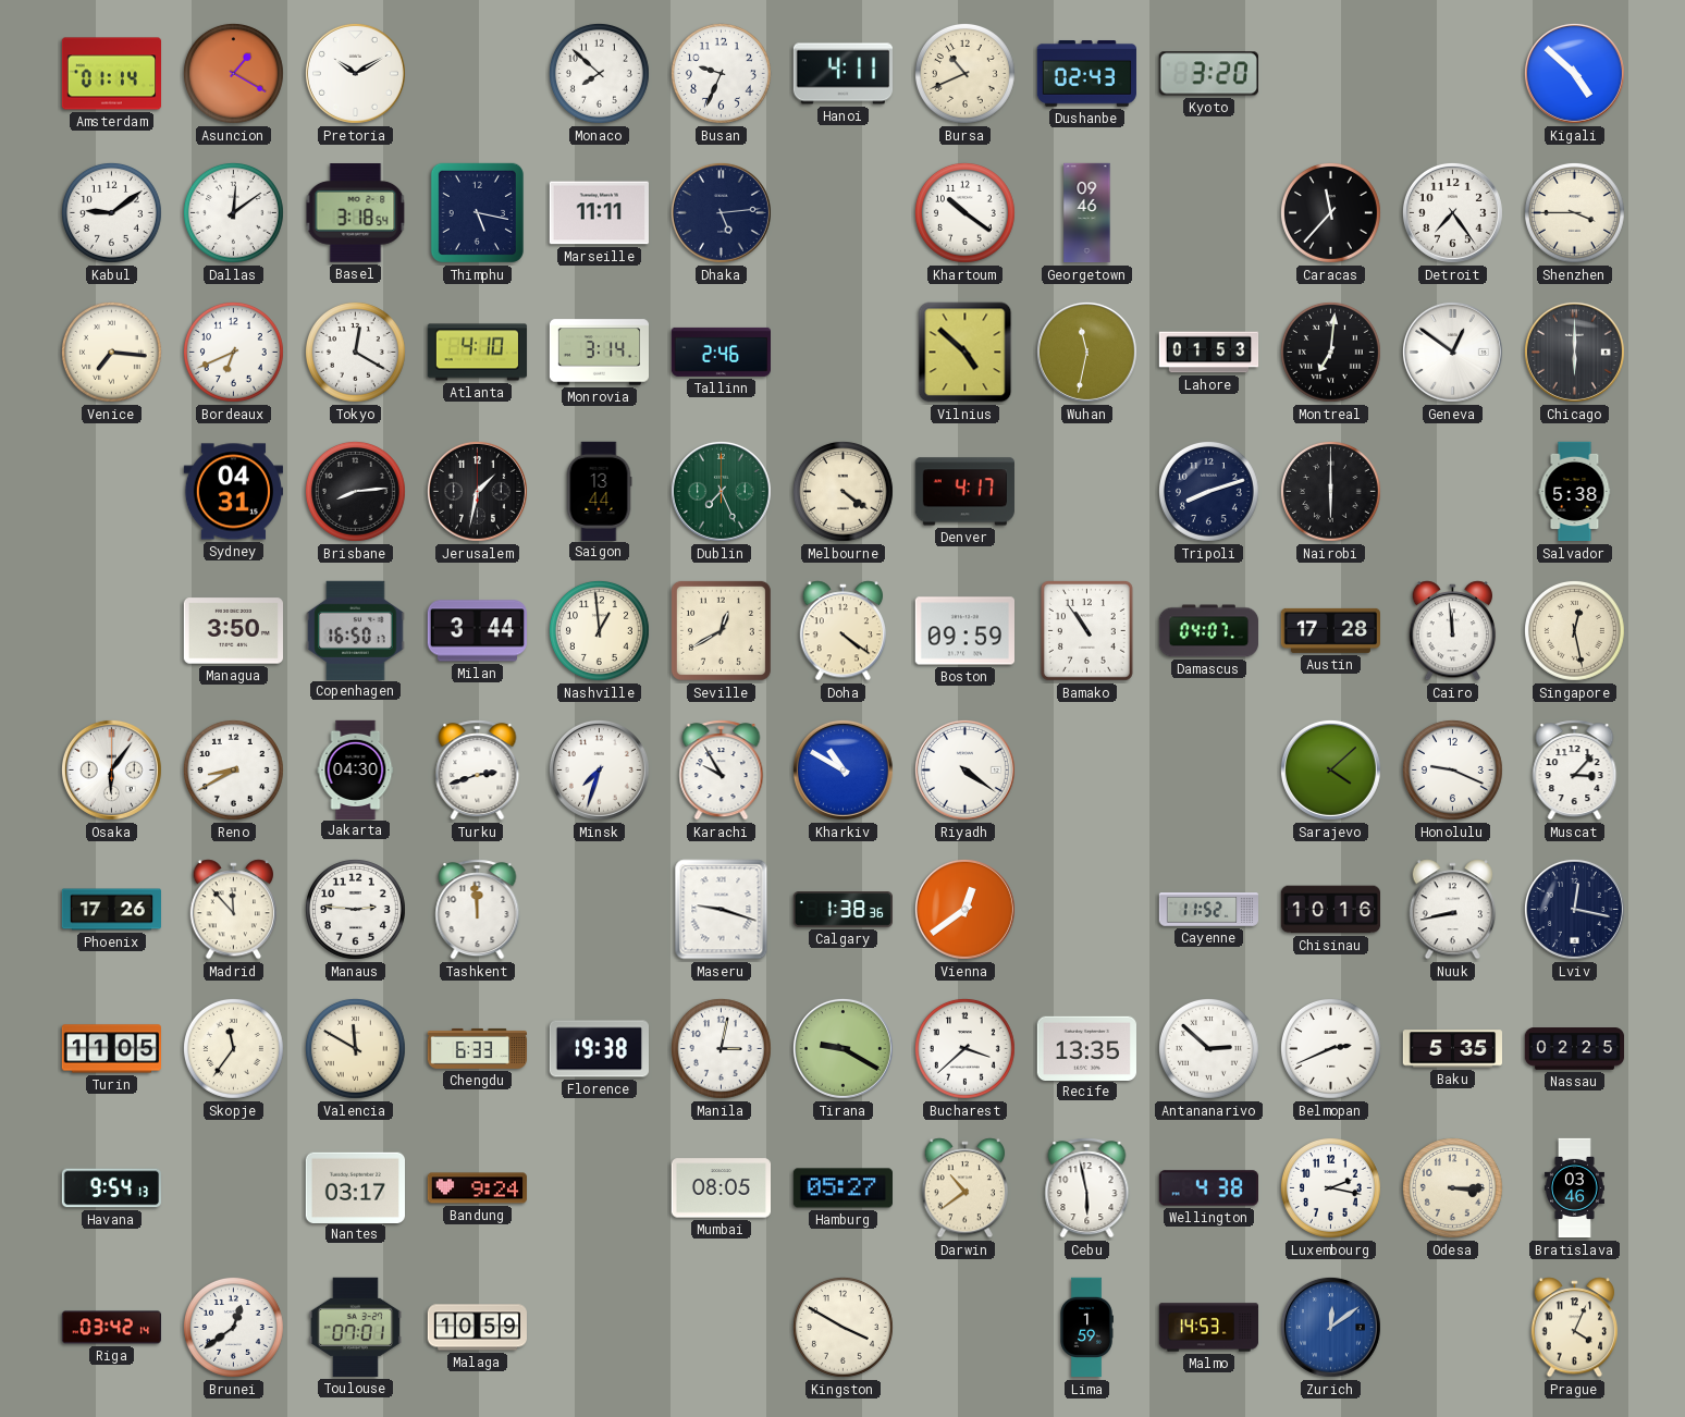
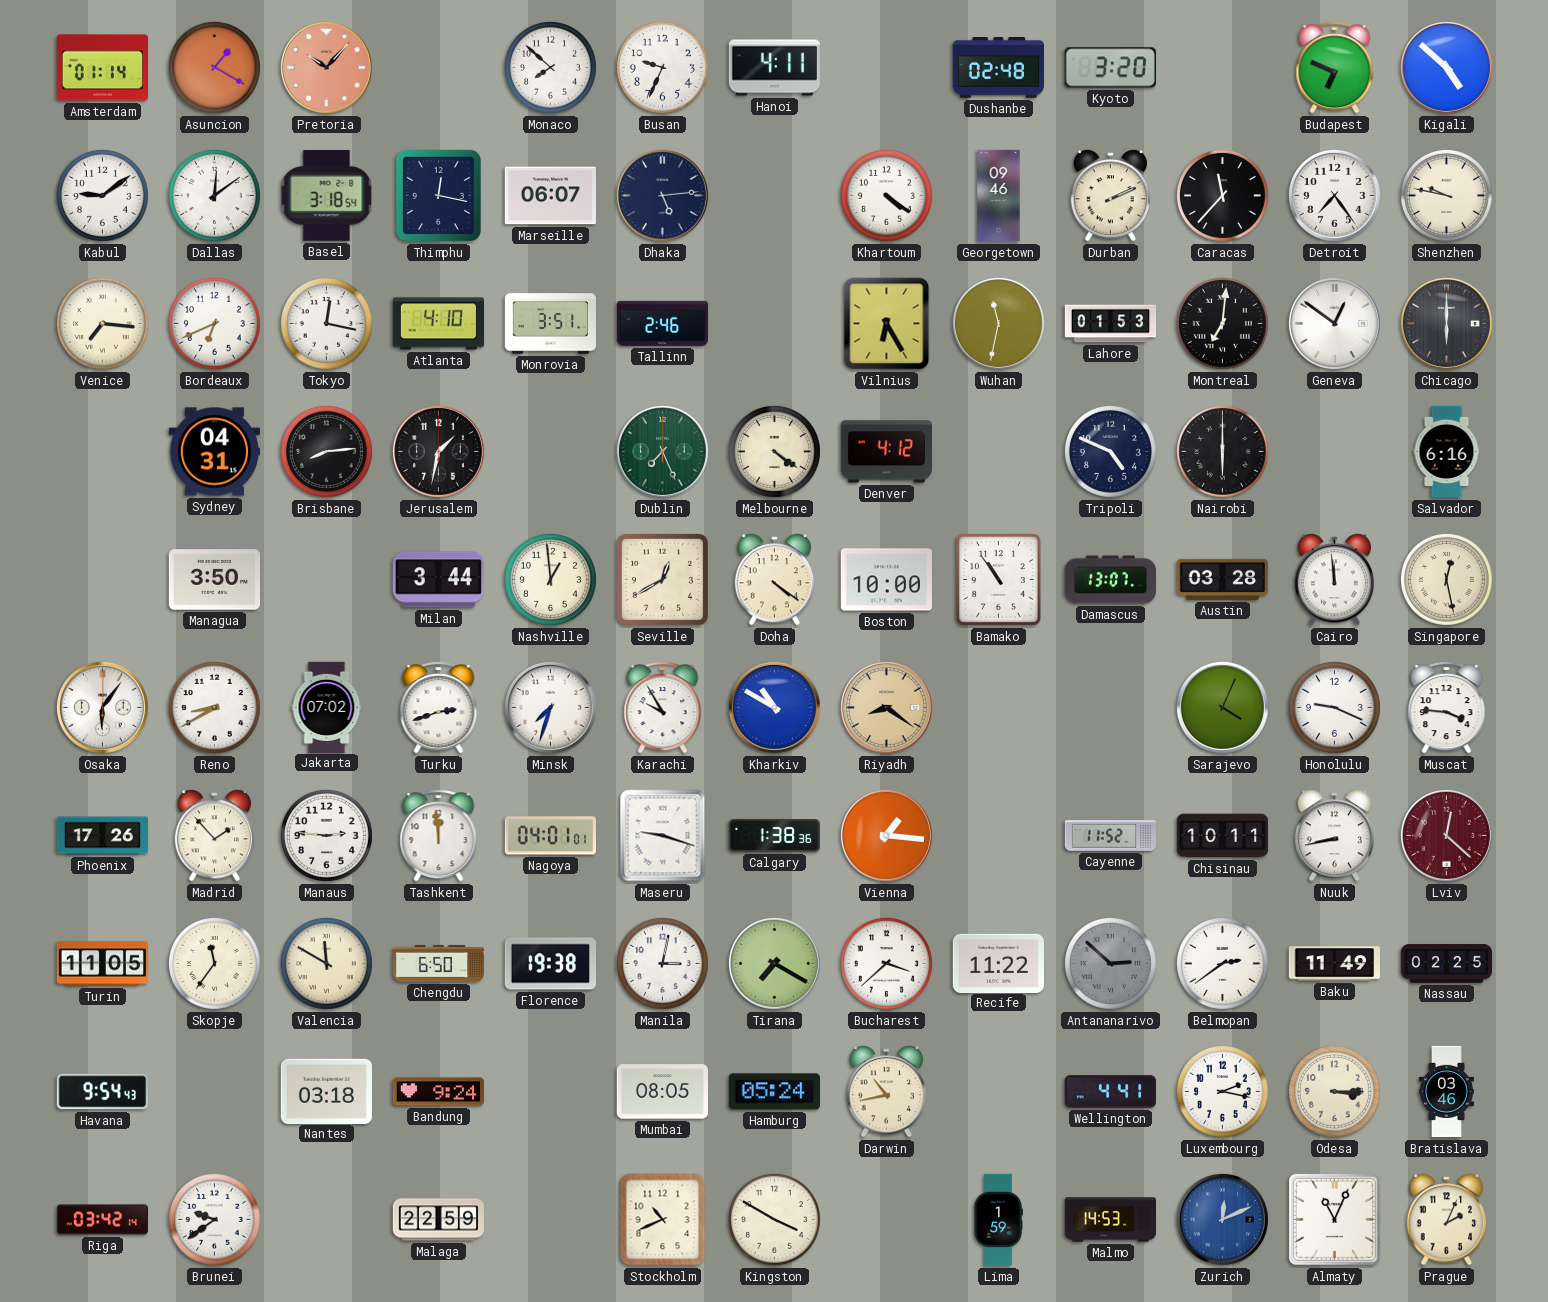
Pretoria: 10:10 -> 10:07 (326, 67)
Pretoria dial: white -> salmon (326, 67)
Bursa: 10:41 -> none (964, 73)
Dushanbe: 02:43 -> 02:48 (998, 68)
Budapest: none -> 6:49 (1335, 68)
Thimphu: 5:17 -> 12:17 (438, 195)
Marseille: 11:11 -> 06:07 (550, 196)
Khartoum: 10:21 -> 4:21 (886, 195)
Durban: none -> 2:11 (1111, 196)
Shenzhen: 3:45 -> 9:47 (1446, 195)
Tokyo: 12:20 -> 12:17 (326, 323)
Monrovia: 3:14 -> 3:51 (550, 324)
Vilnius: 4:52 -> 6:25 (887, 324)
Saigon: 13:44 -> none (599, 491)
Denver: 4:17 -> 4:12 (886, 452)
Tripoli: 8:12 -> 4:49 (1110, 451)
Salvador: 5:38 -> 6:16 (1447, 452)
Copenhagen: 16:50 -> none (356, 630)
Boston: 09:59 -> 10:00 (886, 580)
Damascus: 04:07 -> 13:07 (1110, 580)
Austin: 17:28 -> 03:28 (1222, 579)
Jakarta: 04:30 -> 07:02 (327, 707)
Riyadh: 4:21 -> 8:21 (886, 707)
Riyadh dial: white -> champagne (886, 707)
Sarajevo: 4:08 -> 4:04 (1222, 707)
Muscat: 3:07 -> 3:46 (1447, 708)
Madrid: 11:53 -> 1:53 (215, 836)
Nagoya: none -> 04:01 (550, 836)
Vienna: 12:39 -> 1:16 (886, 835)
Chisinau: 10:16 -> 10:11 (1223, 836)
Lviv: 12:17 -> 12:22 (1446, 835)
Lviv dial: navy -> burgundy (1446, 835)
Chengdu: 6:33 -> 6:50 (438, 963)
Tirana: 9:20 -> 7:20 (774, 963)
Recife: 13:35 -> 11:22 (998, 963)
Antananarivo dial: white -> grey (1110, 963)
Belmopan: 2:41 -> 2:39 (1222, 963)
Baku: 5:35 -> 11:49 (1334, 964)
Havana: 9:54:13 -> 9:54:43 (102, 1092)
Nantes: 03:17 -> 03:18 (326, 1091)
Hamburg: 05:27 -> 05:24 (774, 1092)
Darwin: 10:39 -> 10:43 (887, 1092)
Cebu: 5:58 -> none (1087, 1188)
Wellington: 4:38 -> 4:41 (1110, 1092)
Brunei: 12:39 -> 9:39 (214, 1219)
Toulouse: 07:01 -> none (355, 1327)
Malaga: 10:59 -> 22:59 (438, 1220)
Stockholm: none -> 10:41 (663, 1220)
Zurich: 12:09 -> 12:11 (1222, 1219)
Almaty: none -> 11:04 (1334, 1219)
Prague: 4:04 -> 2:04 (1447, 1220)
